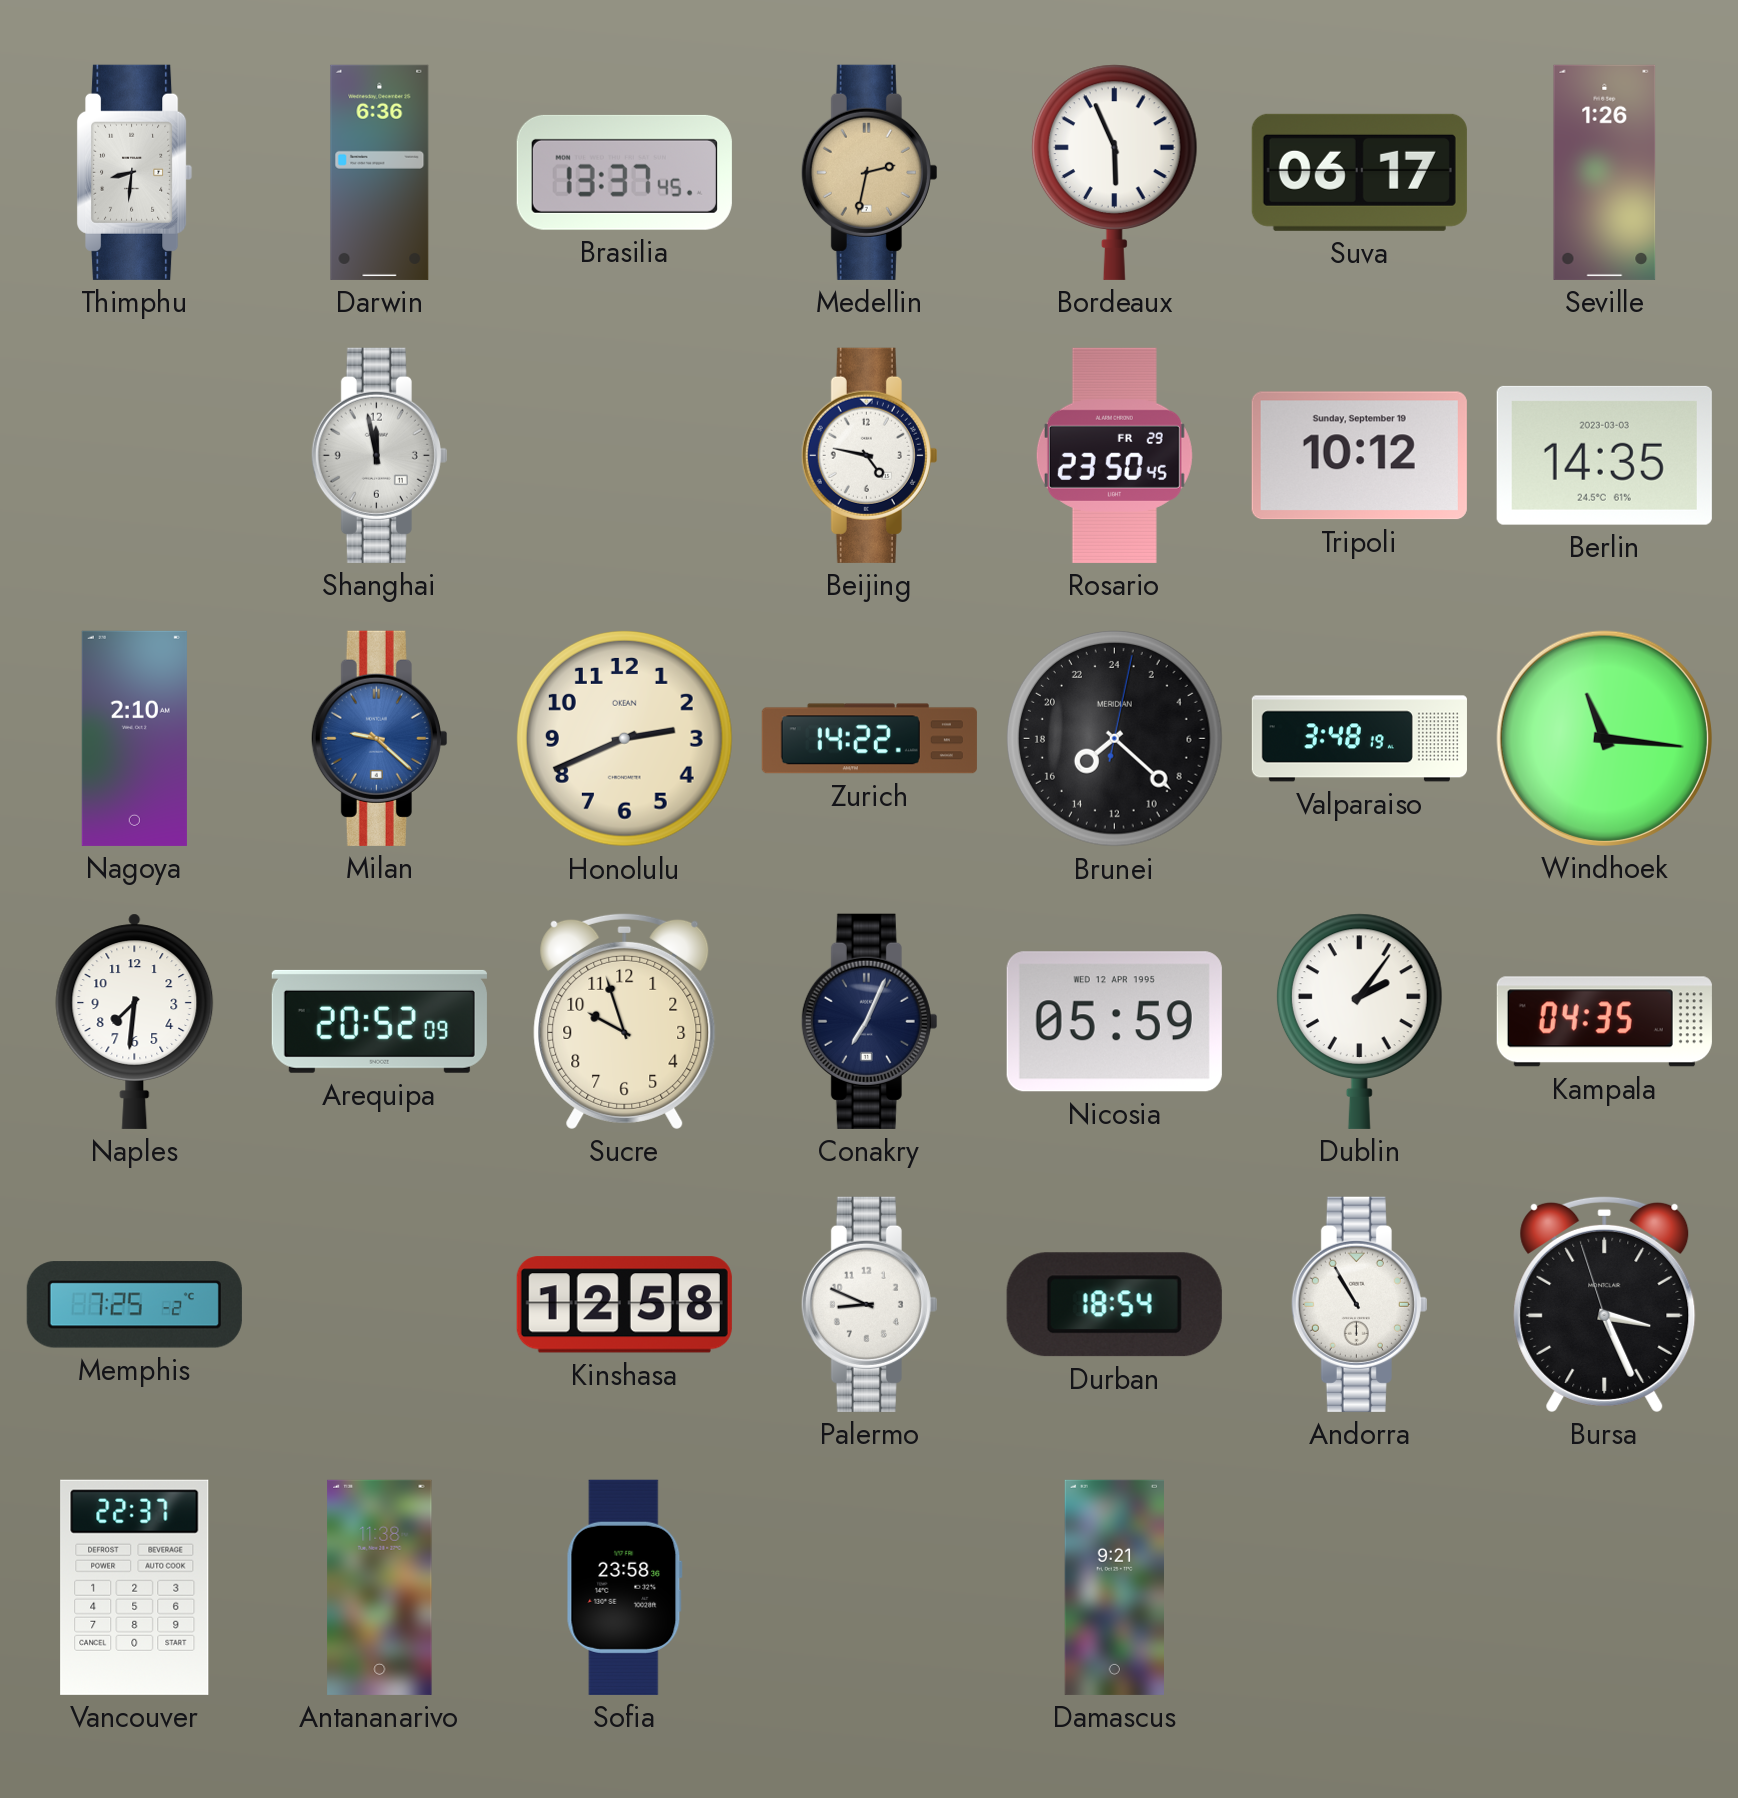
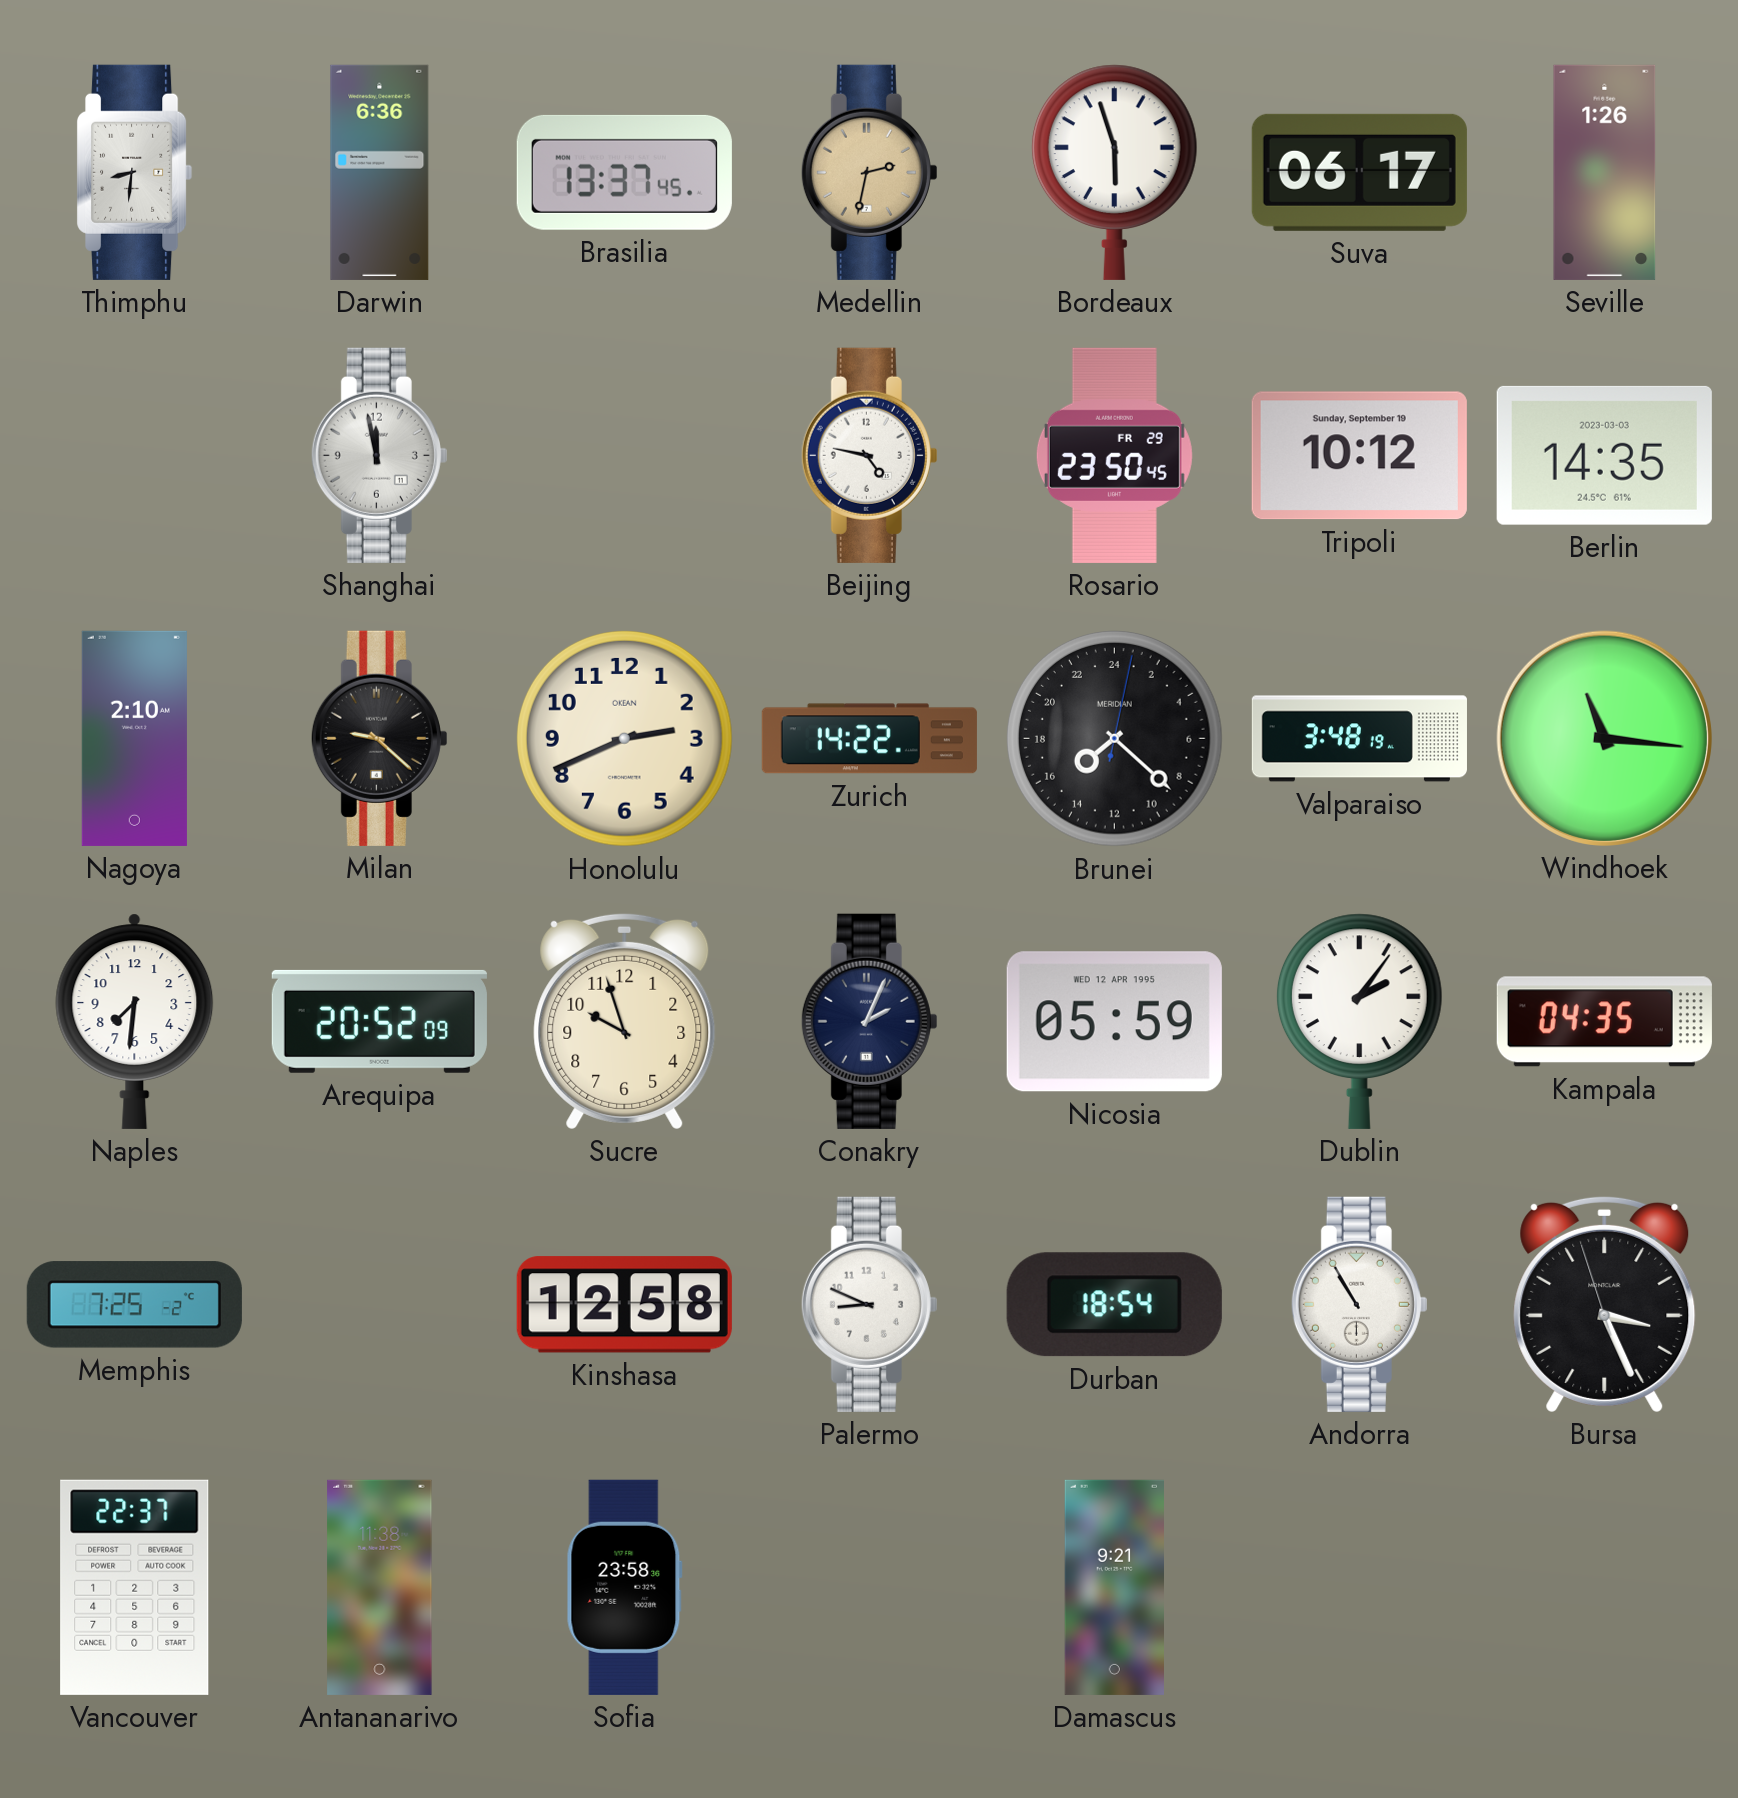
Bordeaux: 5:56 -> 5:57 (1114, 172)
Milan dial: blue -> black (379, 738)
Conakry: 7:04 -> 2:04 (869, 1021)
